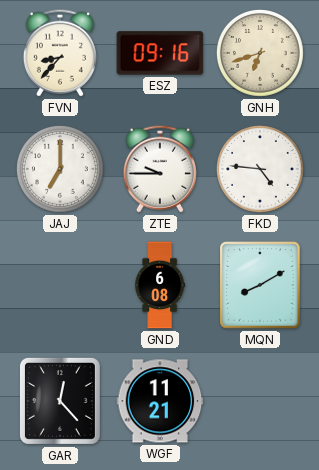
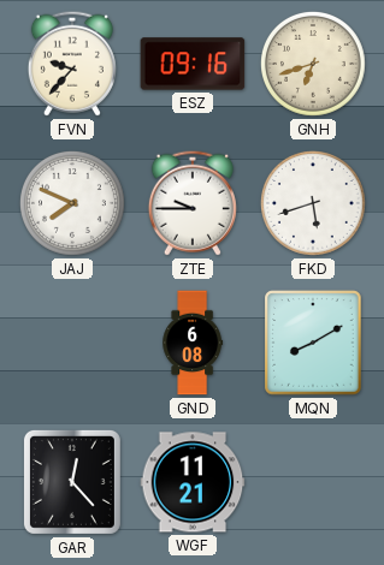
FVN: 8:37 -> 9:37 (72, 64)
JAJ: 7:00 -> 7:49 (72, 203)
FKD: 4:46 -> 5:42 (313, 203)
